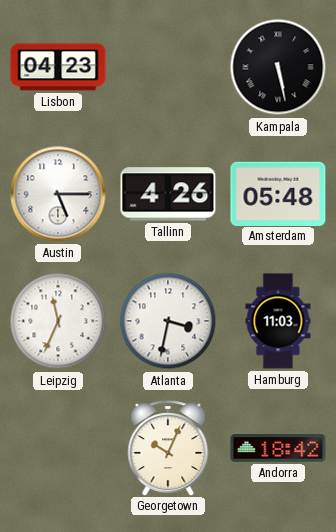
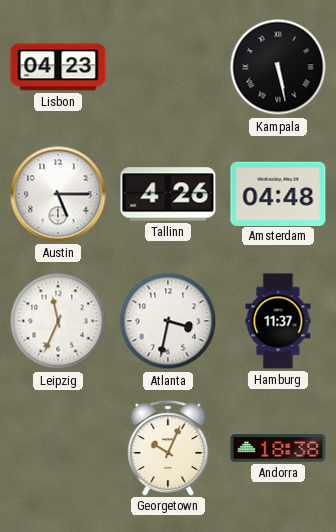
Amsterdam: 05:48 -> 04:48 (278, 193)
Hamburg: 11:03 -> 11:37 (278, 321)
Andorra: 18:42 -> 18:38 (278, 448)
